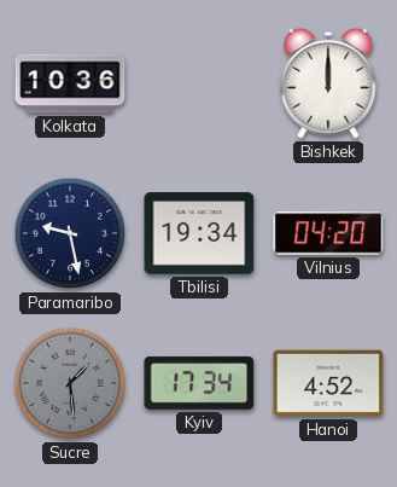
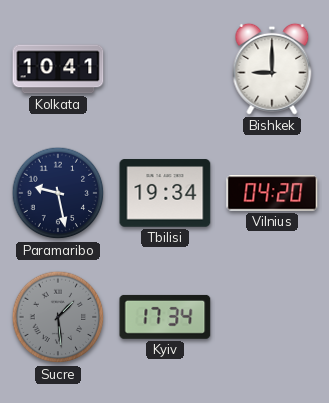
Kolkata: 10:36 -> 10:41 (58, 69)
Bishkek: 12:00 -> 9:00 (272, 69)
Hanoi: 4:52 -> none (328, 383)
